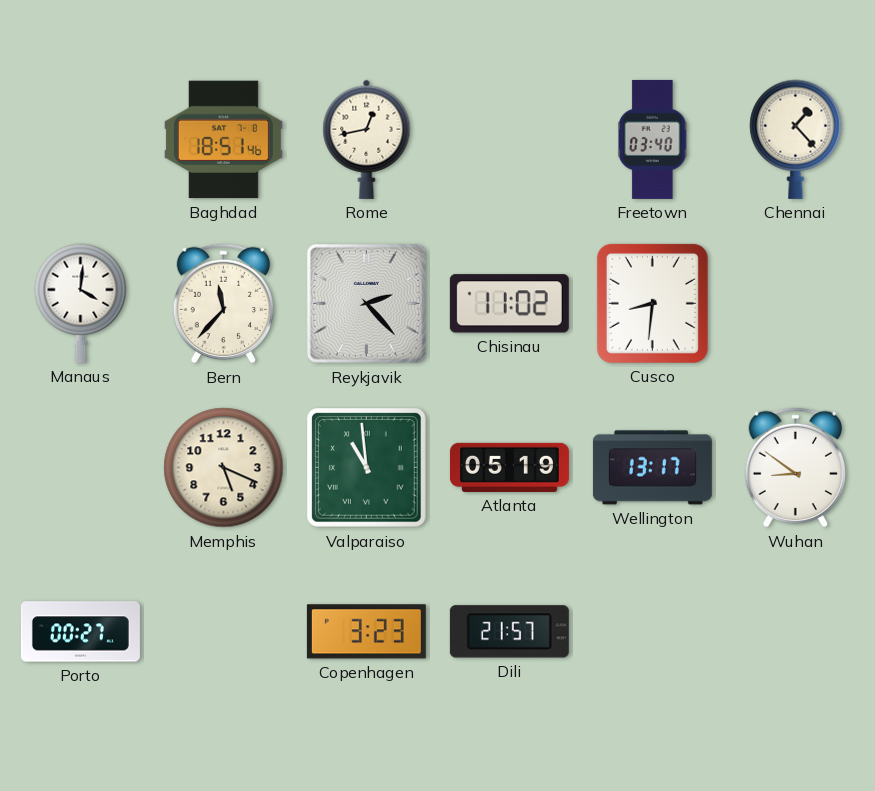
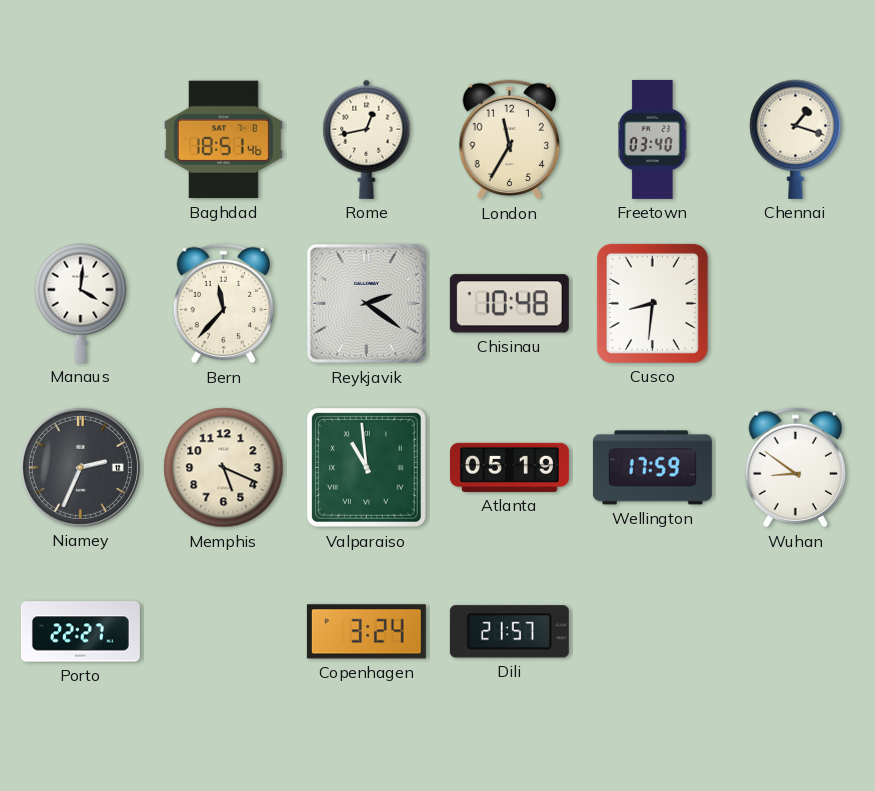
London: none -> 11:35 (509, 140)
Chennai: 1:23 -> 1:18 (796, 139)
Reykjavik: 2:23 -> 2:21 (366, 303)
Chisinau: 11:02 -> 10:48 (509, 304)
Niamey: none -> 2:34 (80, 467)
Wellington: 13:17 -> 17:59 (652, 468)
Porto: 00:27 -> 22:27 (80, 632)
Copenhagen: 3:23 -> 3:24 (366, 632)
